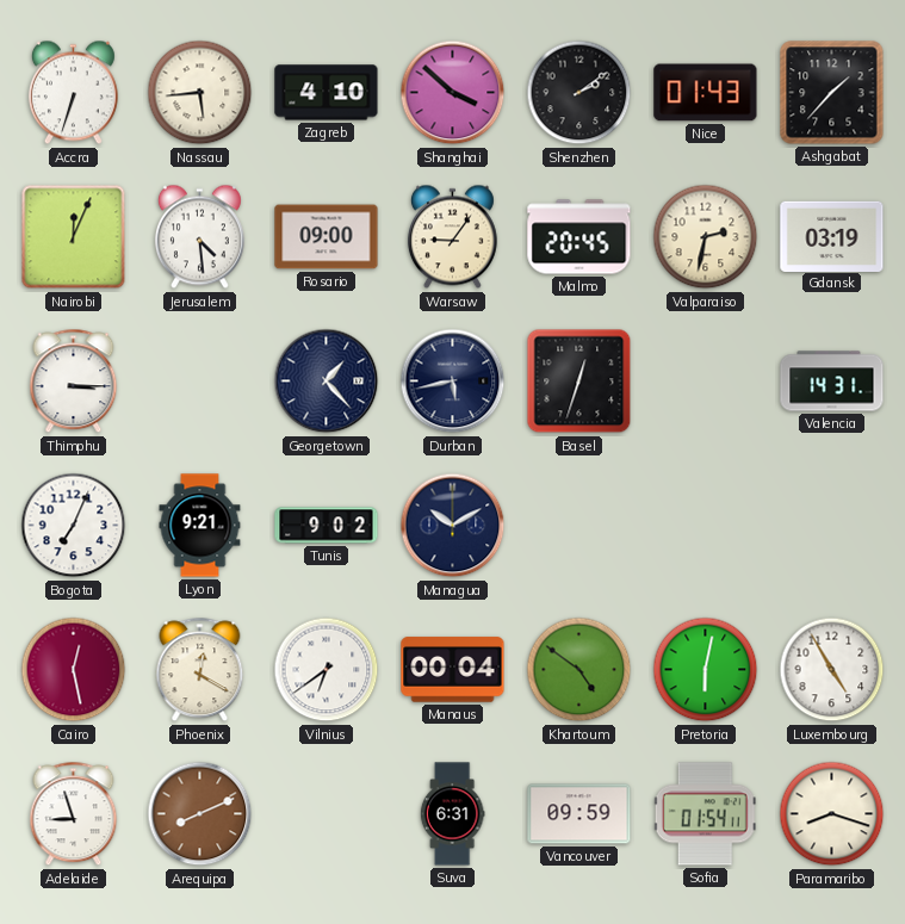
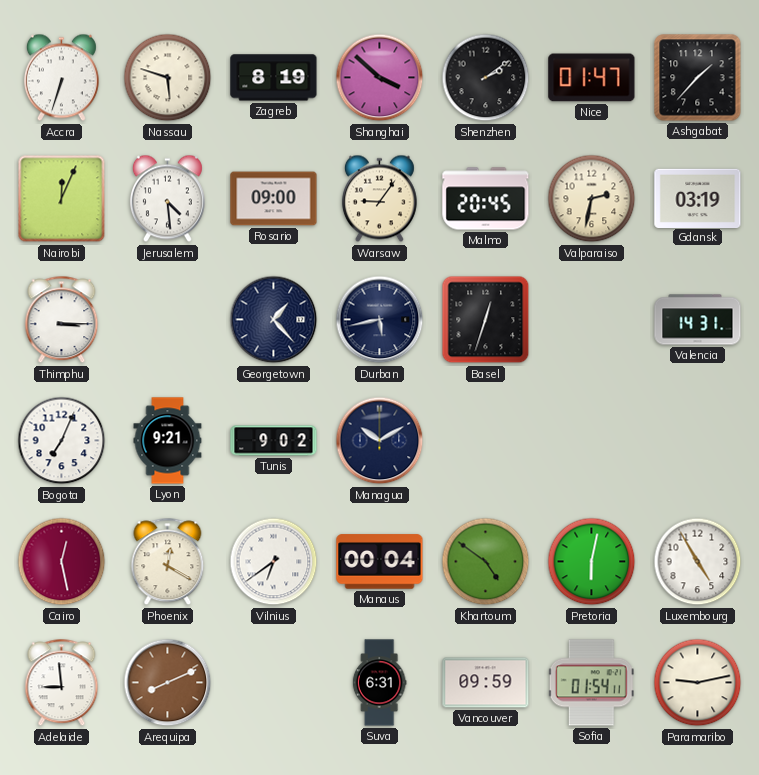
Nassau: 5:44 -> 5:48 (168, 78)
Zagreb: 4:10 -> 8:19 (274, 78)
Nice: 01:43 -> 01:47 (592, 78)
Adelaide: 8:57 -> 8:59 (62, 683)
Paramaribo: 8:18 -> 9:13 (698, 683)
